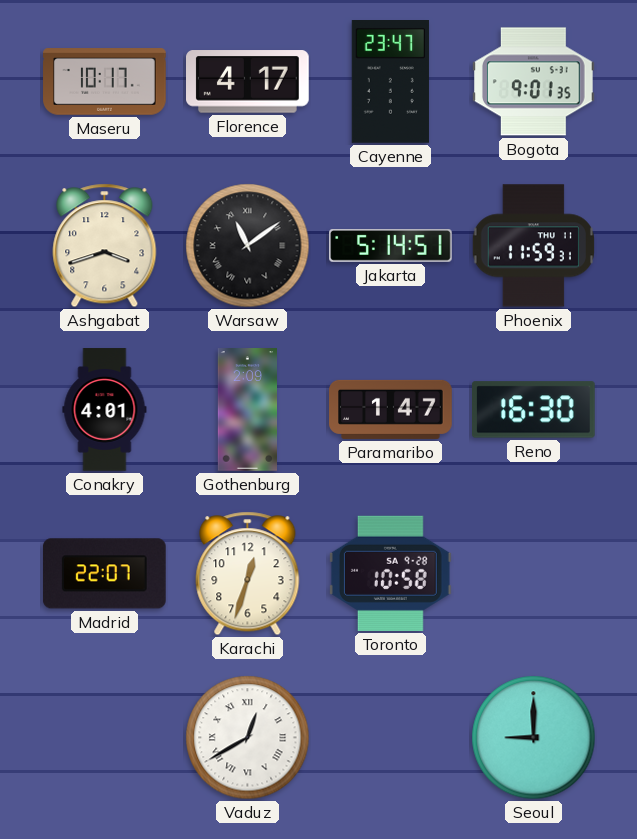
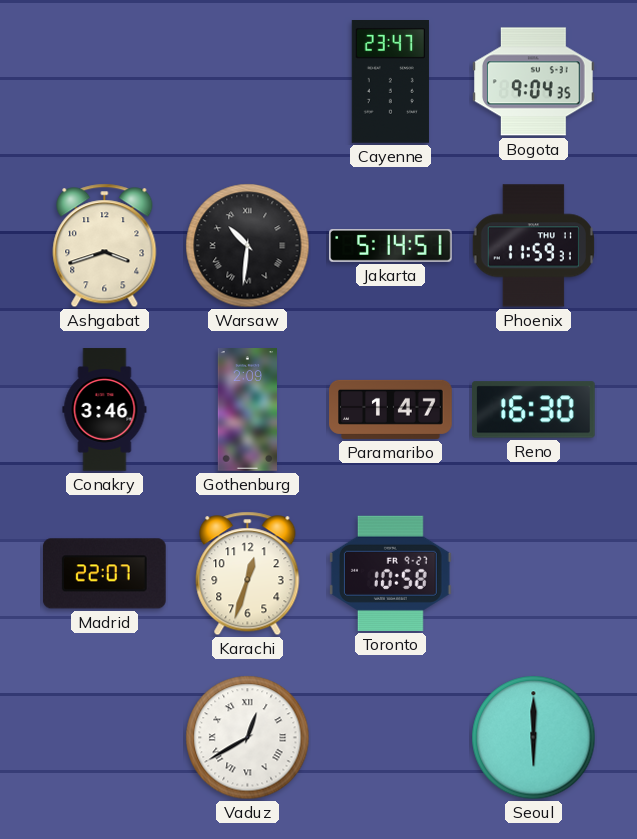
Maseru: 10:17 -> none (105, 82)
Florence: 4:17 -> none (248, 82)
Bogota: 9:01 -> 9:04 (534, 82)
Warsaw: 11:09 -> 10:31 (248, 246)
Conakry: 4:01 -> 3:46 (105, 410)
Toronto date: SA 9-28 -> FR 9-27 (391, 573)
Seoul: 9:00 -> 6:00 (534, 738)
